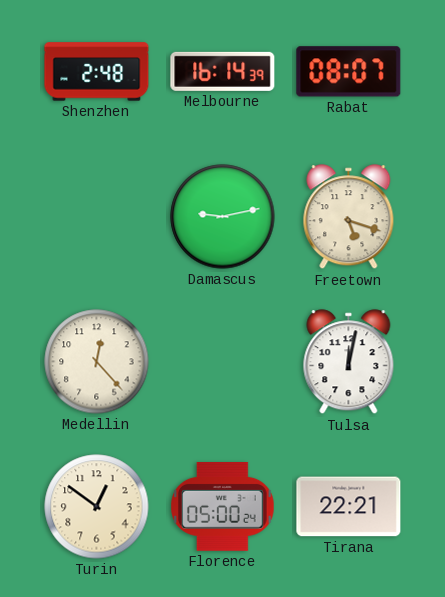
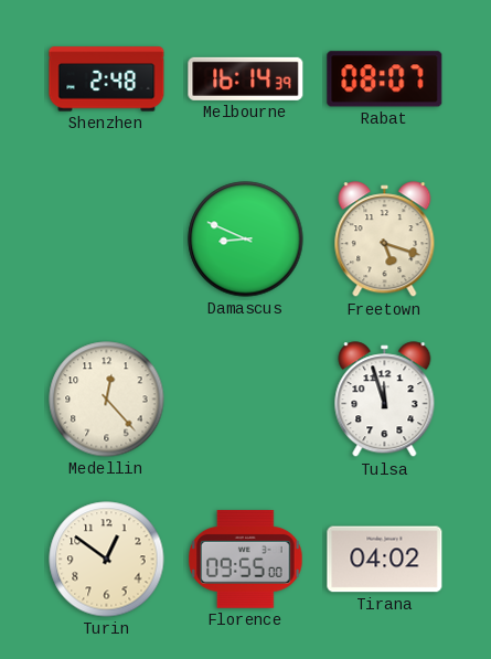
Damascus: 9:13 -> 8:49 (246, 240)
Tulsa: 12:02 -> 11:57 (385, 400)
Florence: 05:00 -> 09:55 (246, 560)
Tirana: 22:21 -> 04:02 (385, 560)
